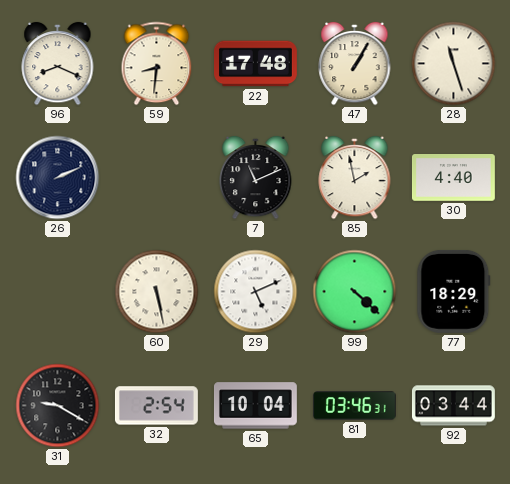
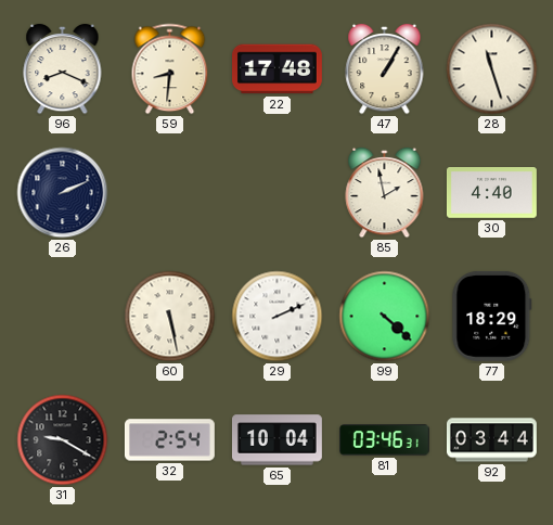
7: 11:11 -> none (256, 178)
29: 5:11 -> 2:11 (278, 317)
